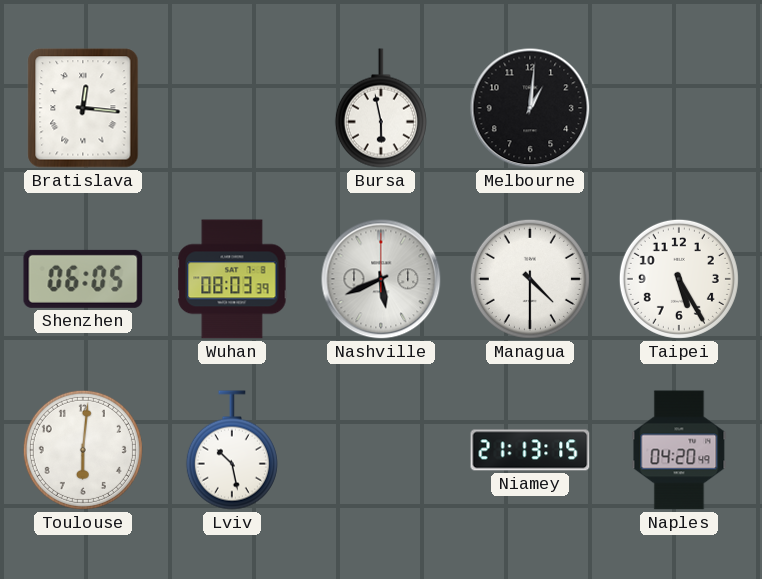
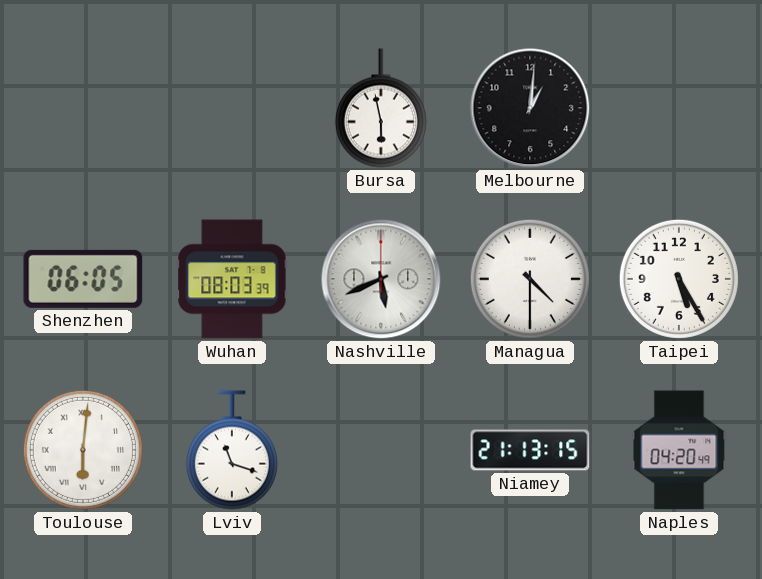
Bratislava: 12:16 -> none (83, 108)
Toulouse numerals: Arabic -> Roman (83, 450)
Lviv: 10:28 -> 11:18 (232, 450)
